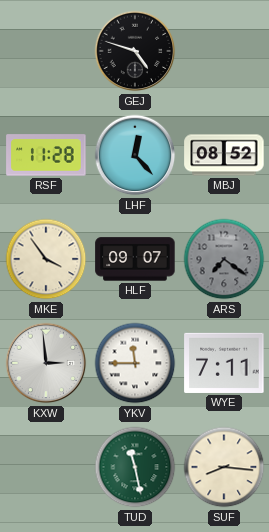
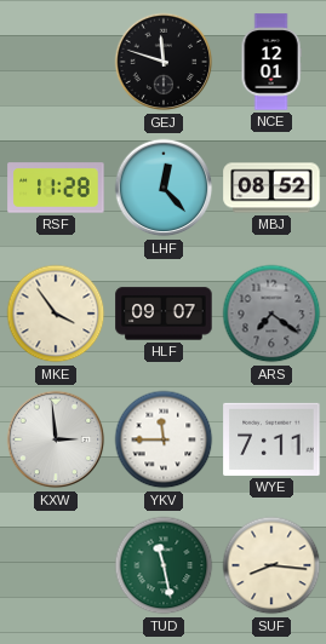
GEJ: 4:48 -> 11:48 (164, 62)
NCE: none -> 12:01 (271, 62)
